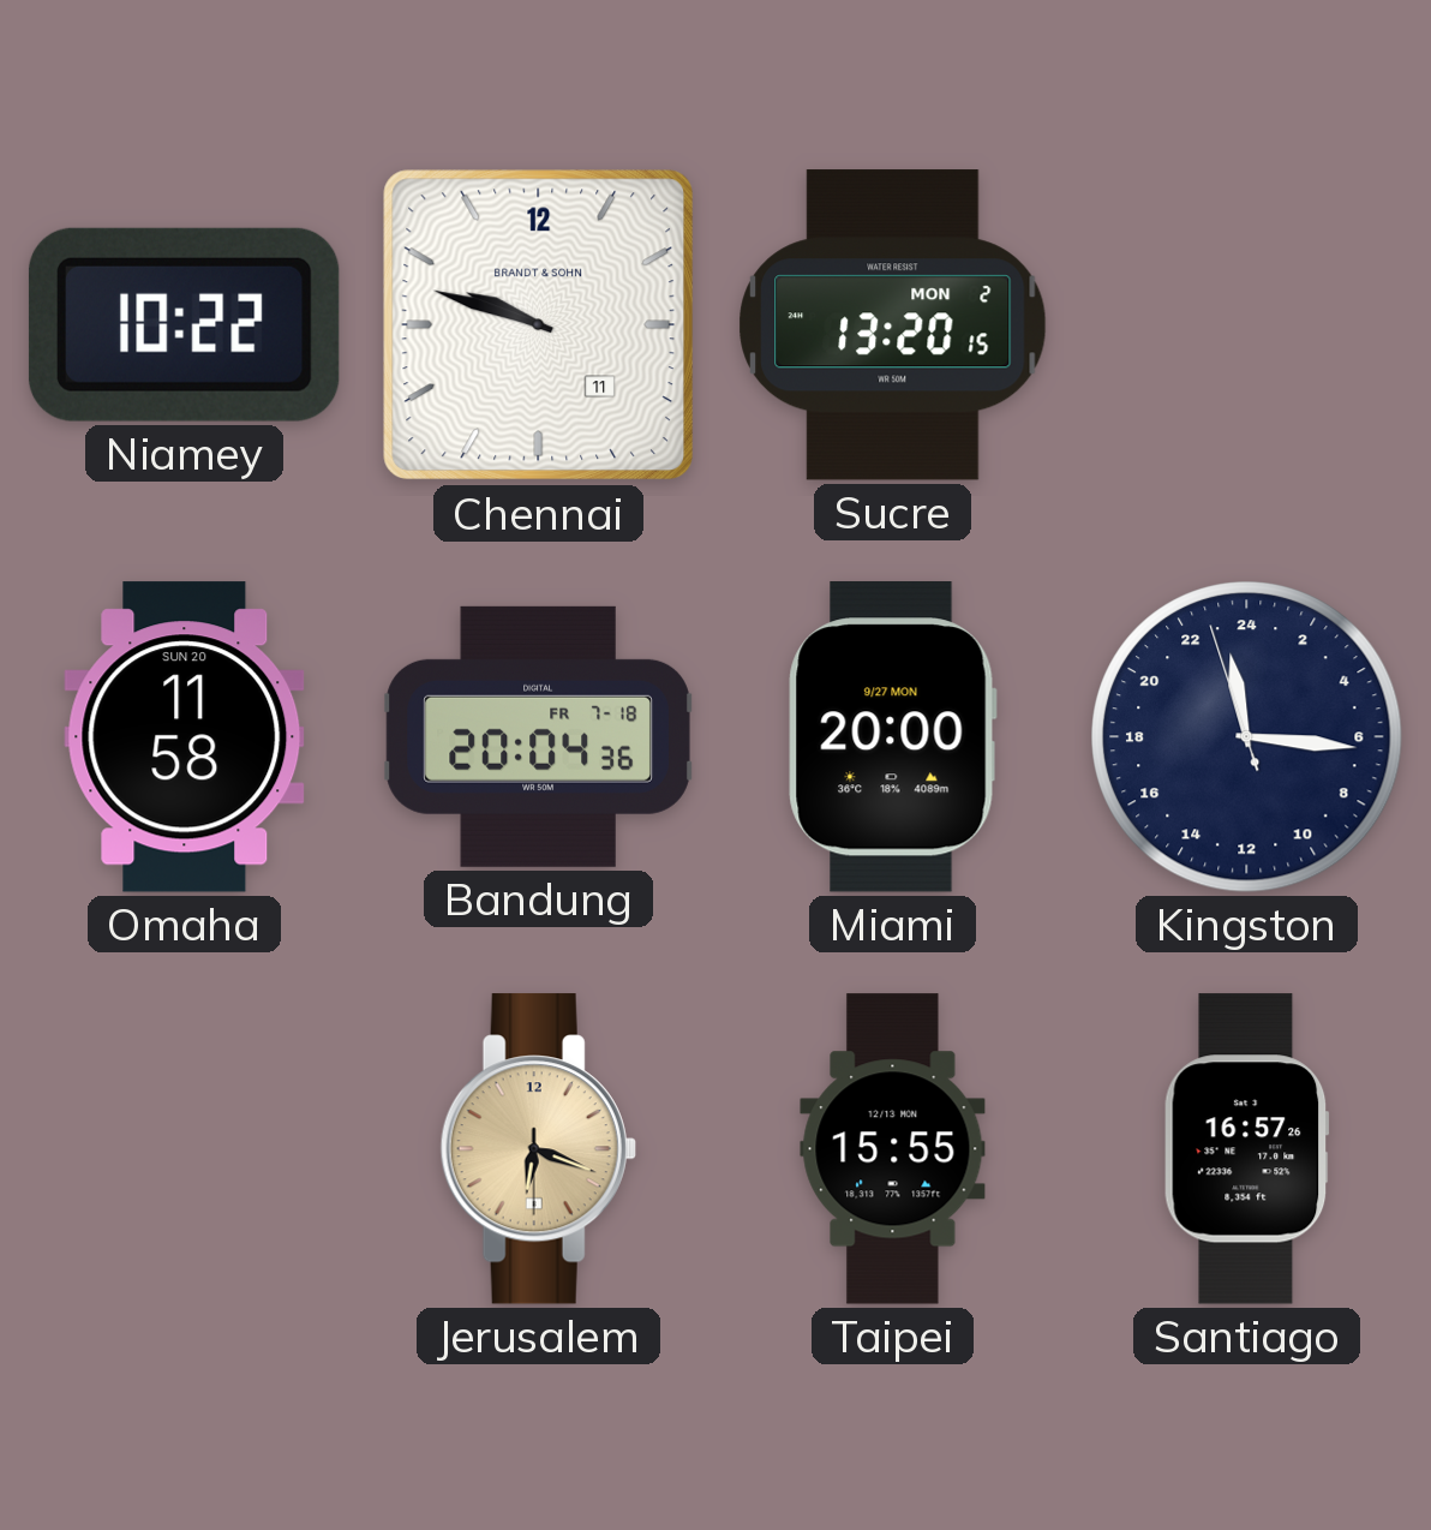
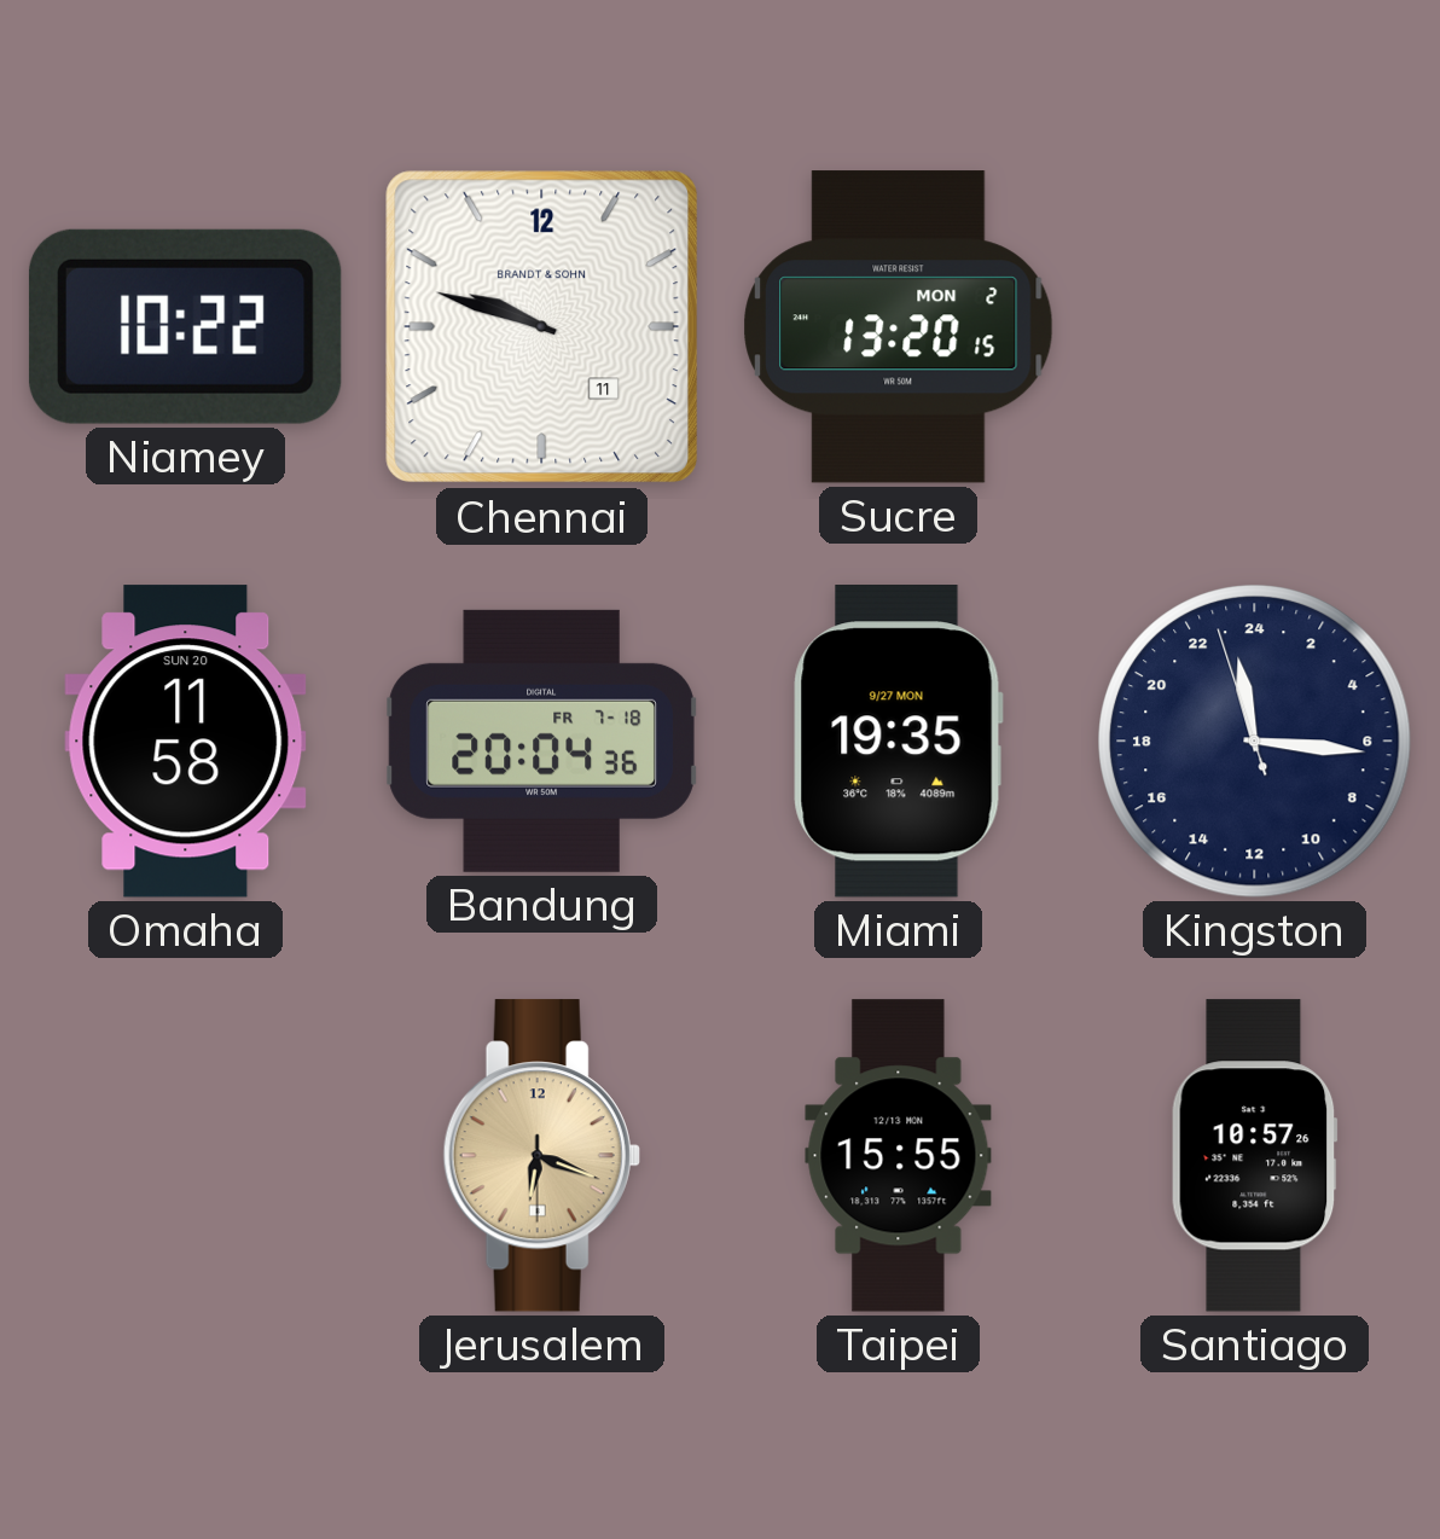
Miami: 20:00 -> 19:35 (898, 742)
Santiago: 16:57 -> 10:57 (1254, 1156)
